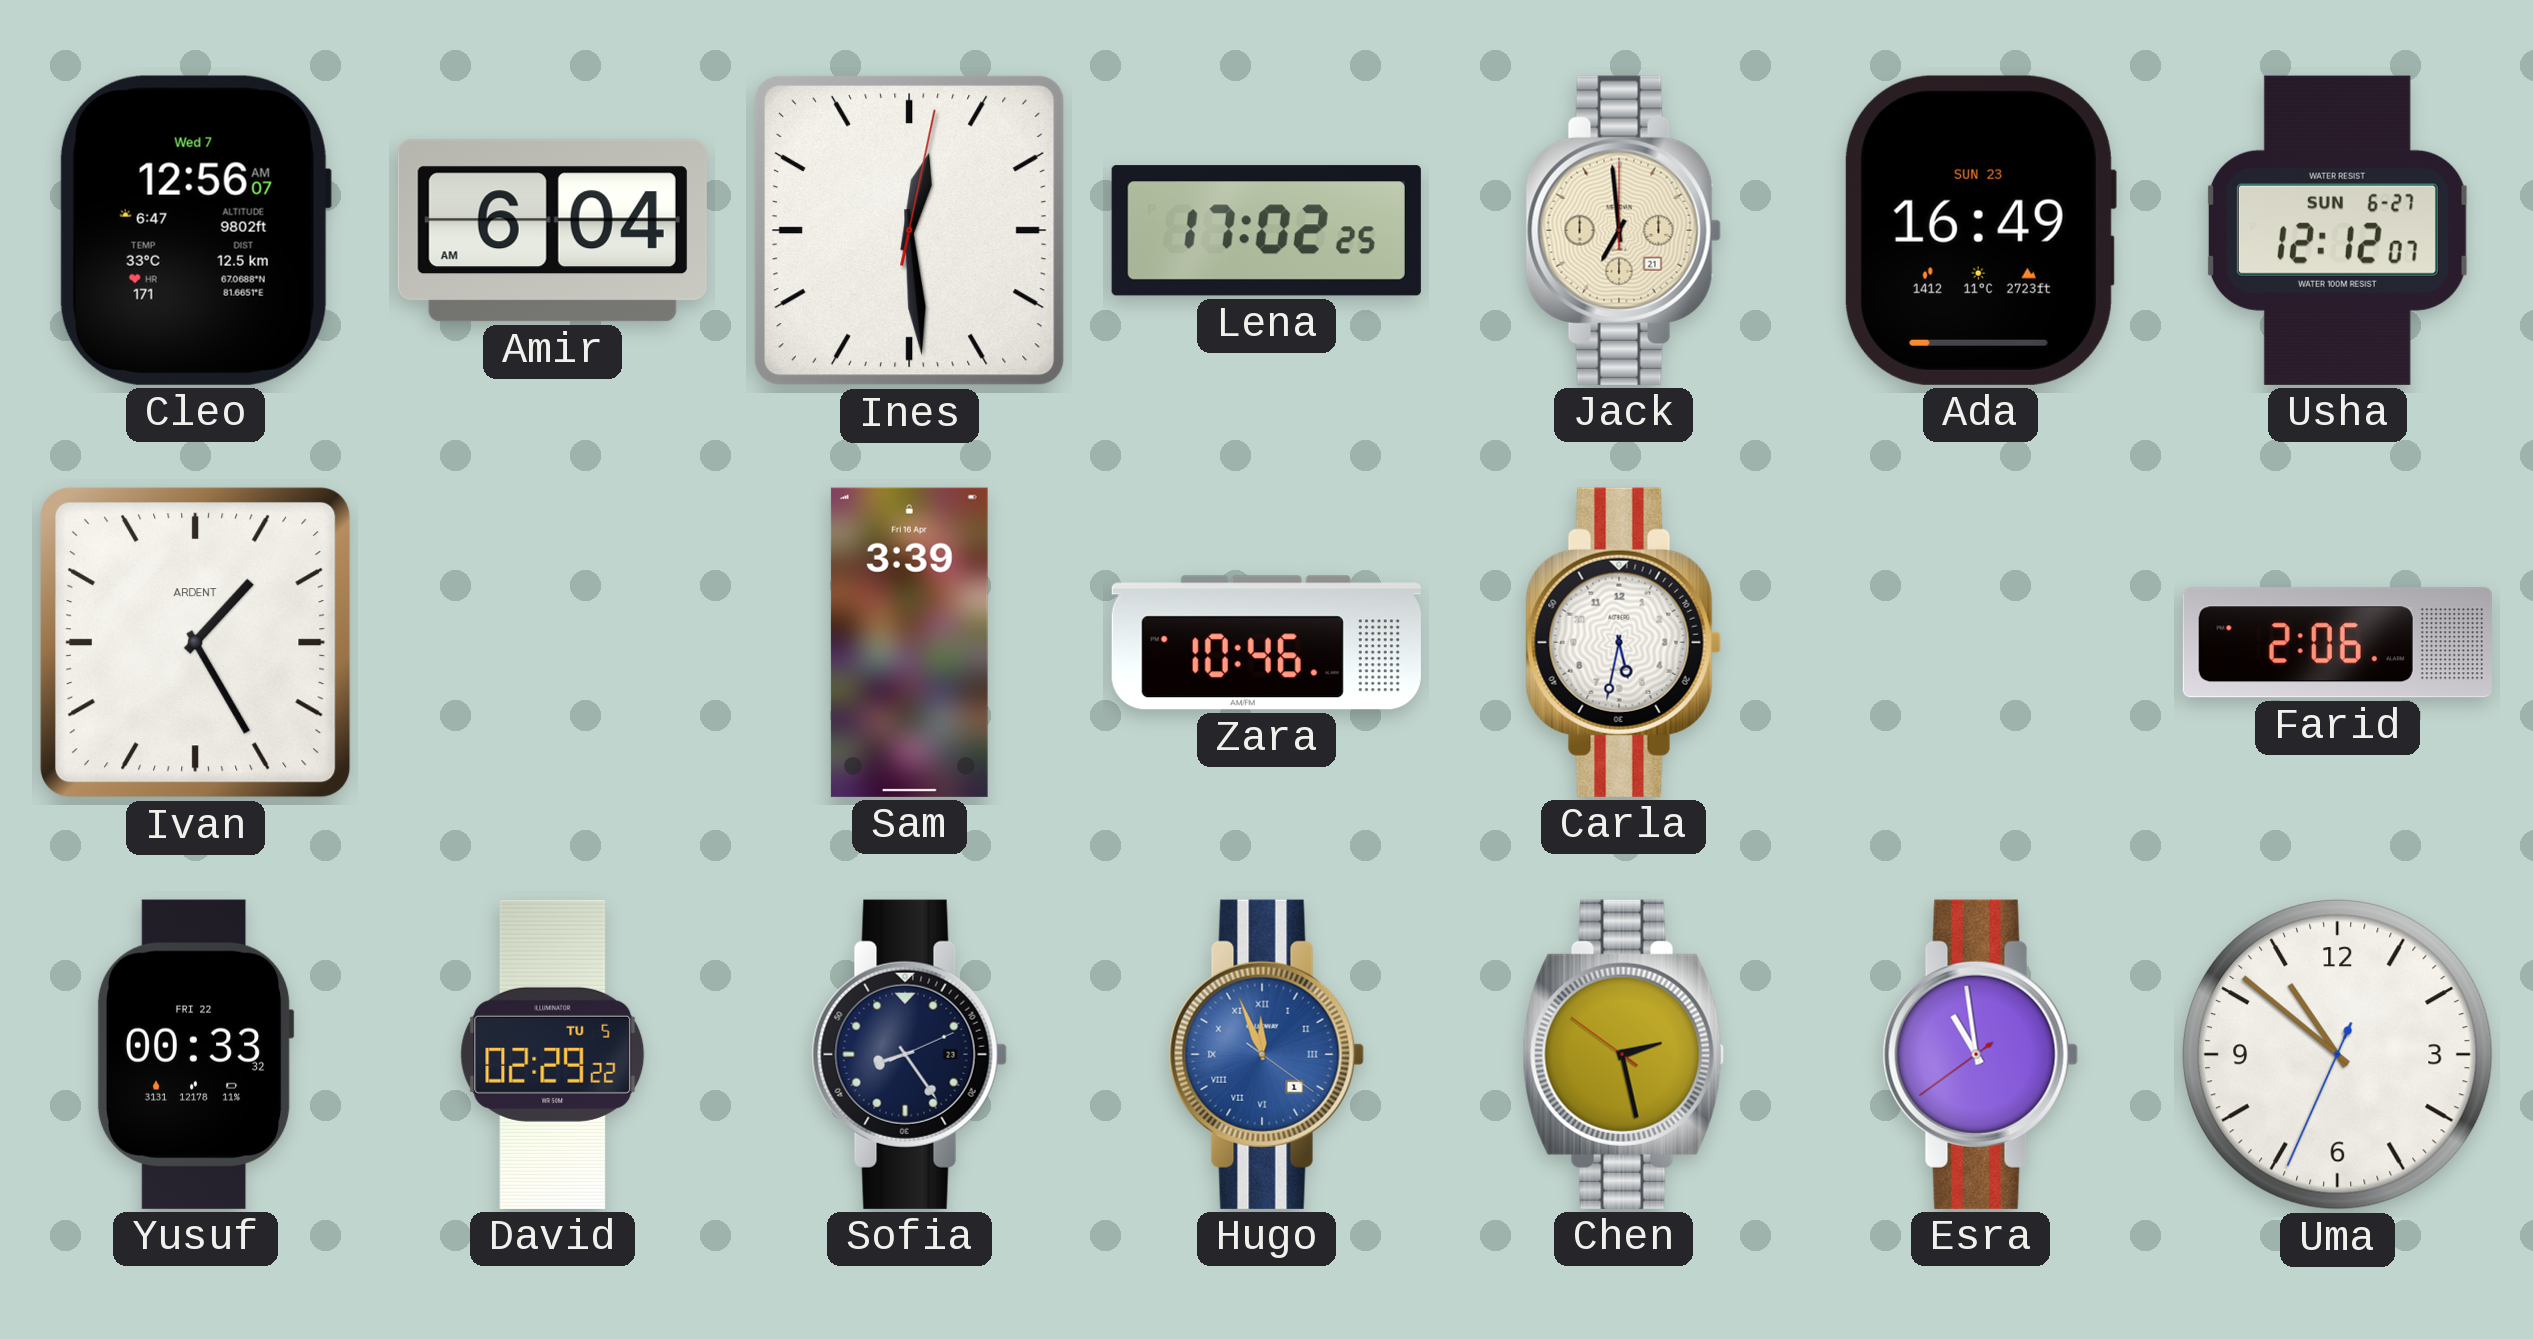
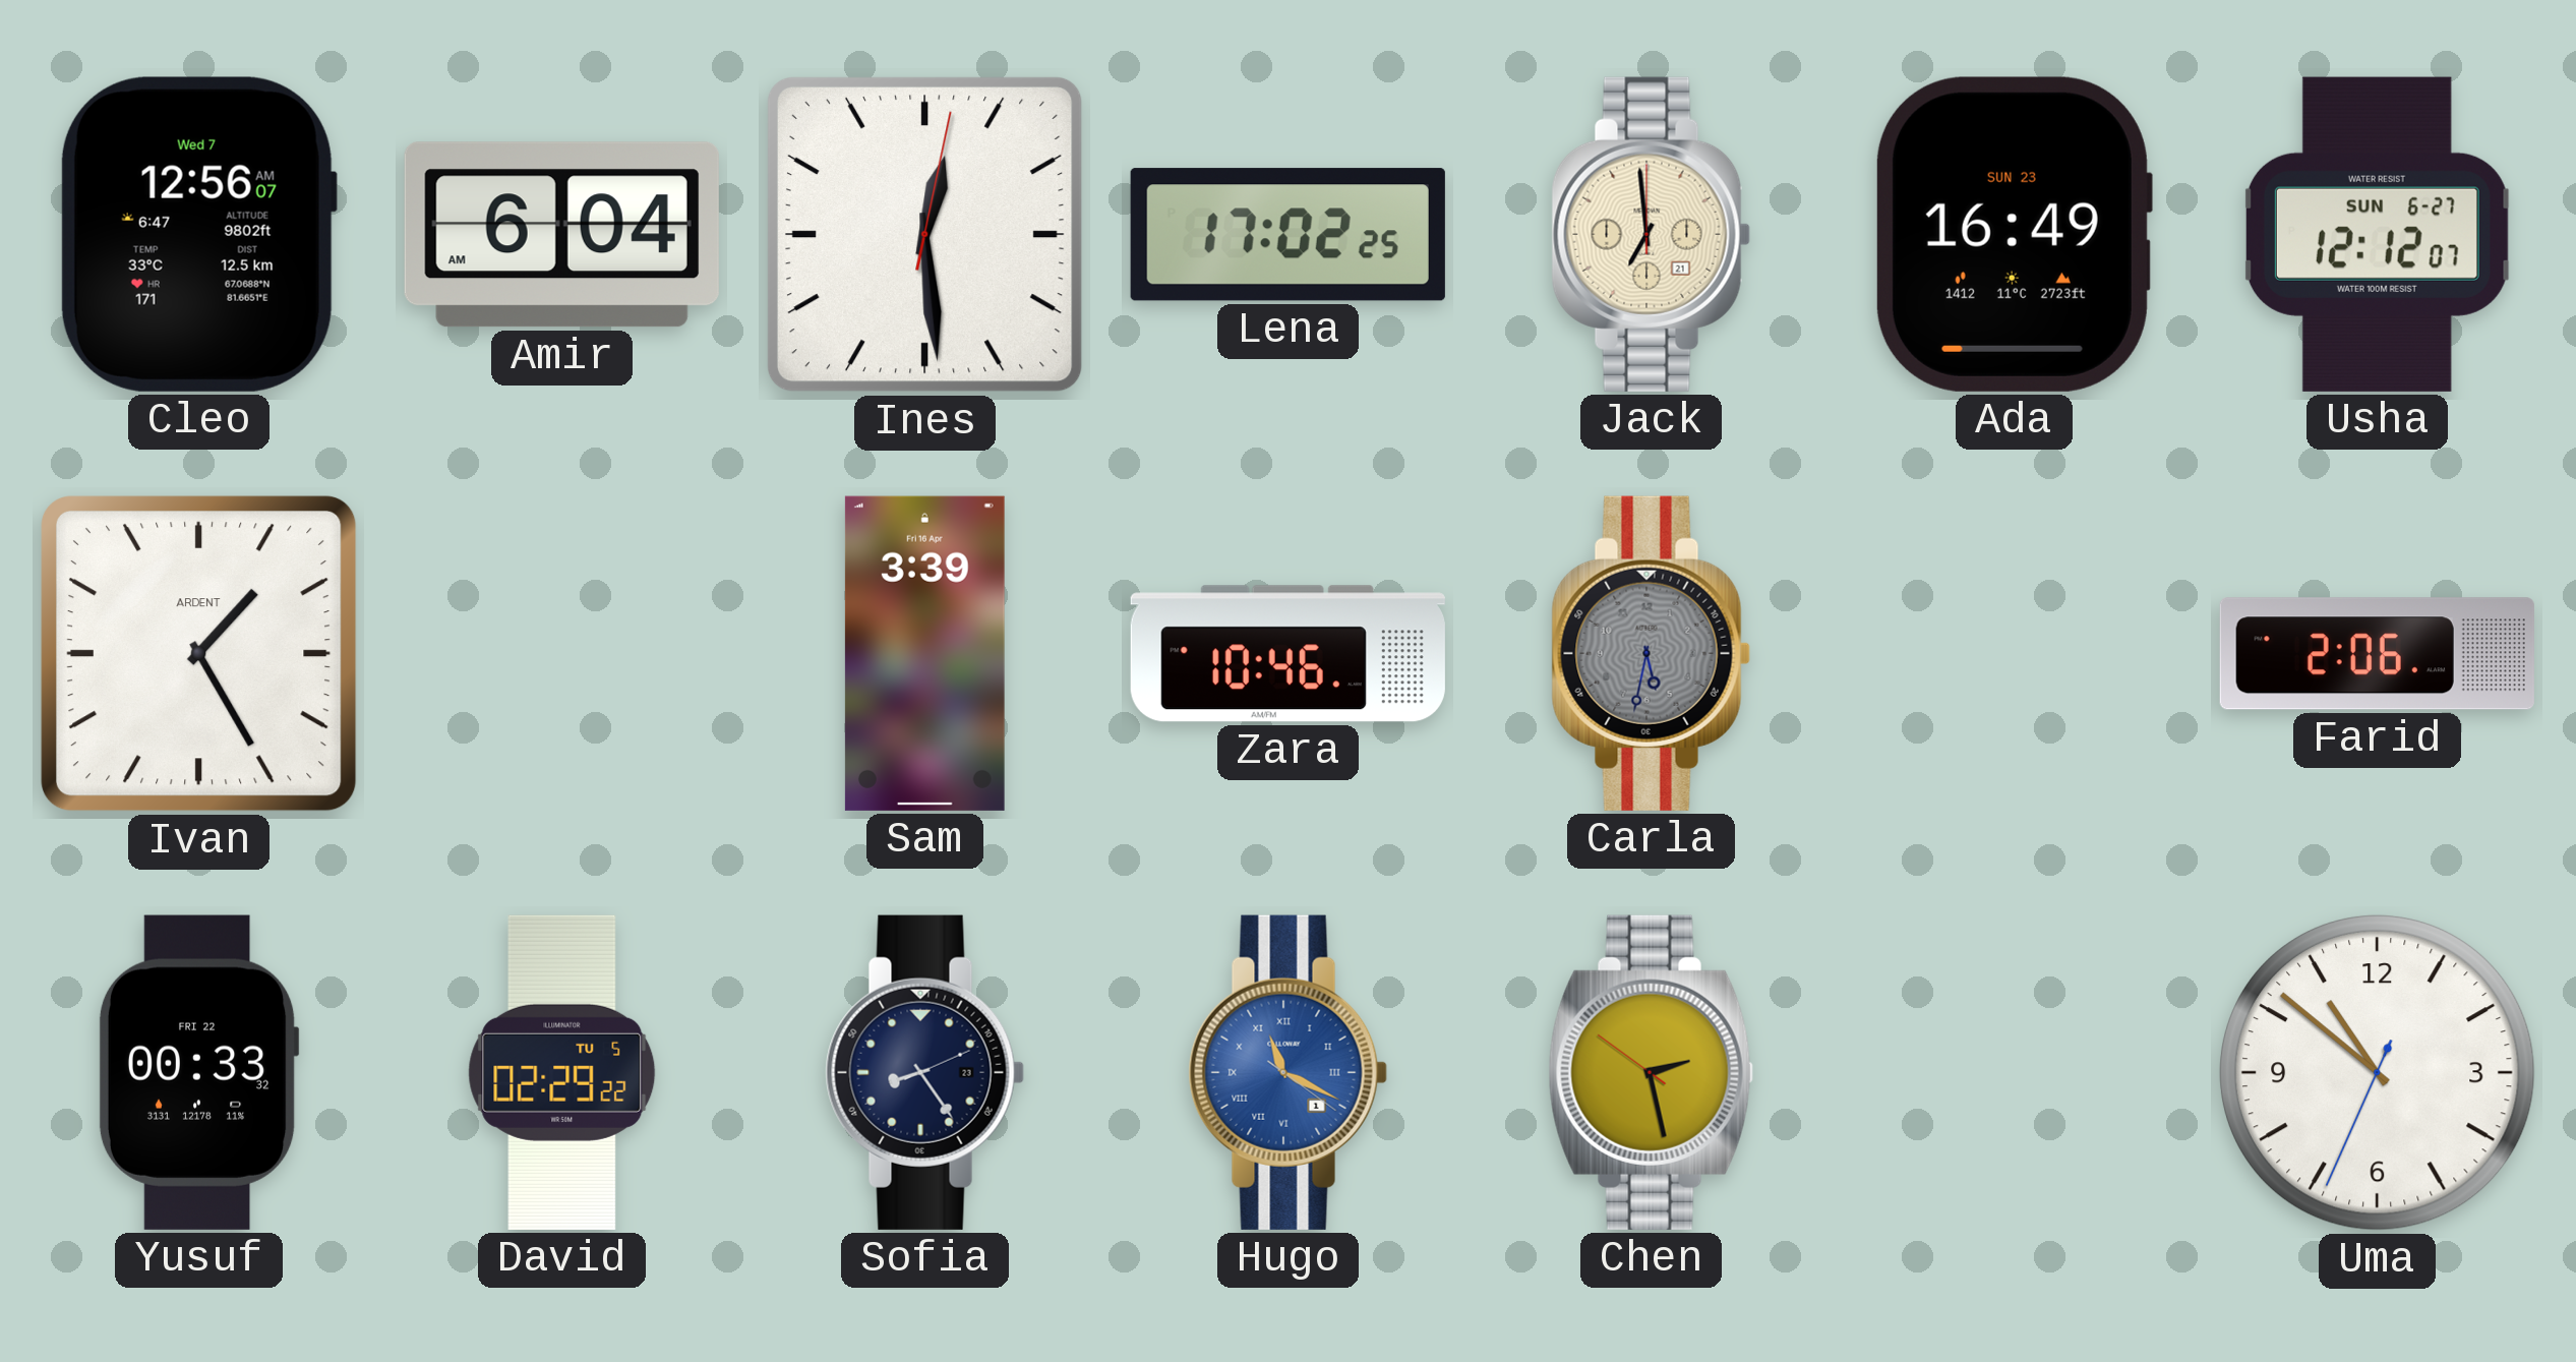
Carla dial: white -> grey (1651, 653)
Hugo: 11:56 -> 11:19 (1287, 1072)
Esra: 10:58 -> none (1980, 1054)
